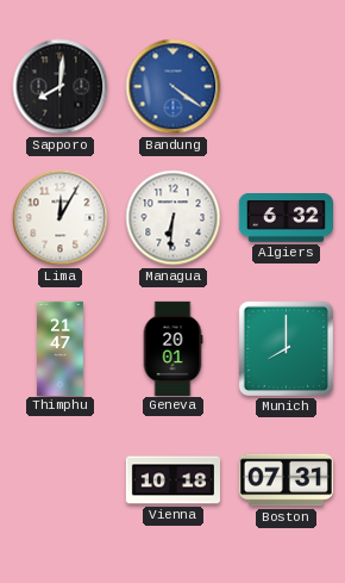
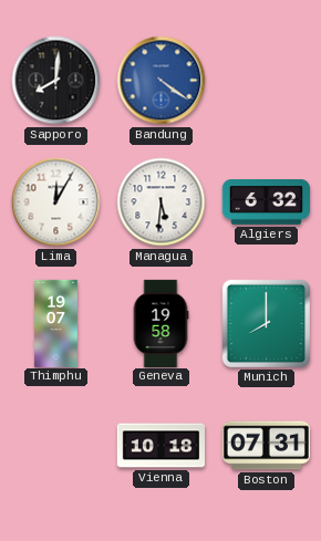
Managua: 6:31 -> 5:31 (162, 202)
Thimphu: 21:47 -> 19:07 (56, 323)
Geneva: 20:01 -> 19:58 (161, 323)
